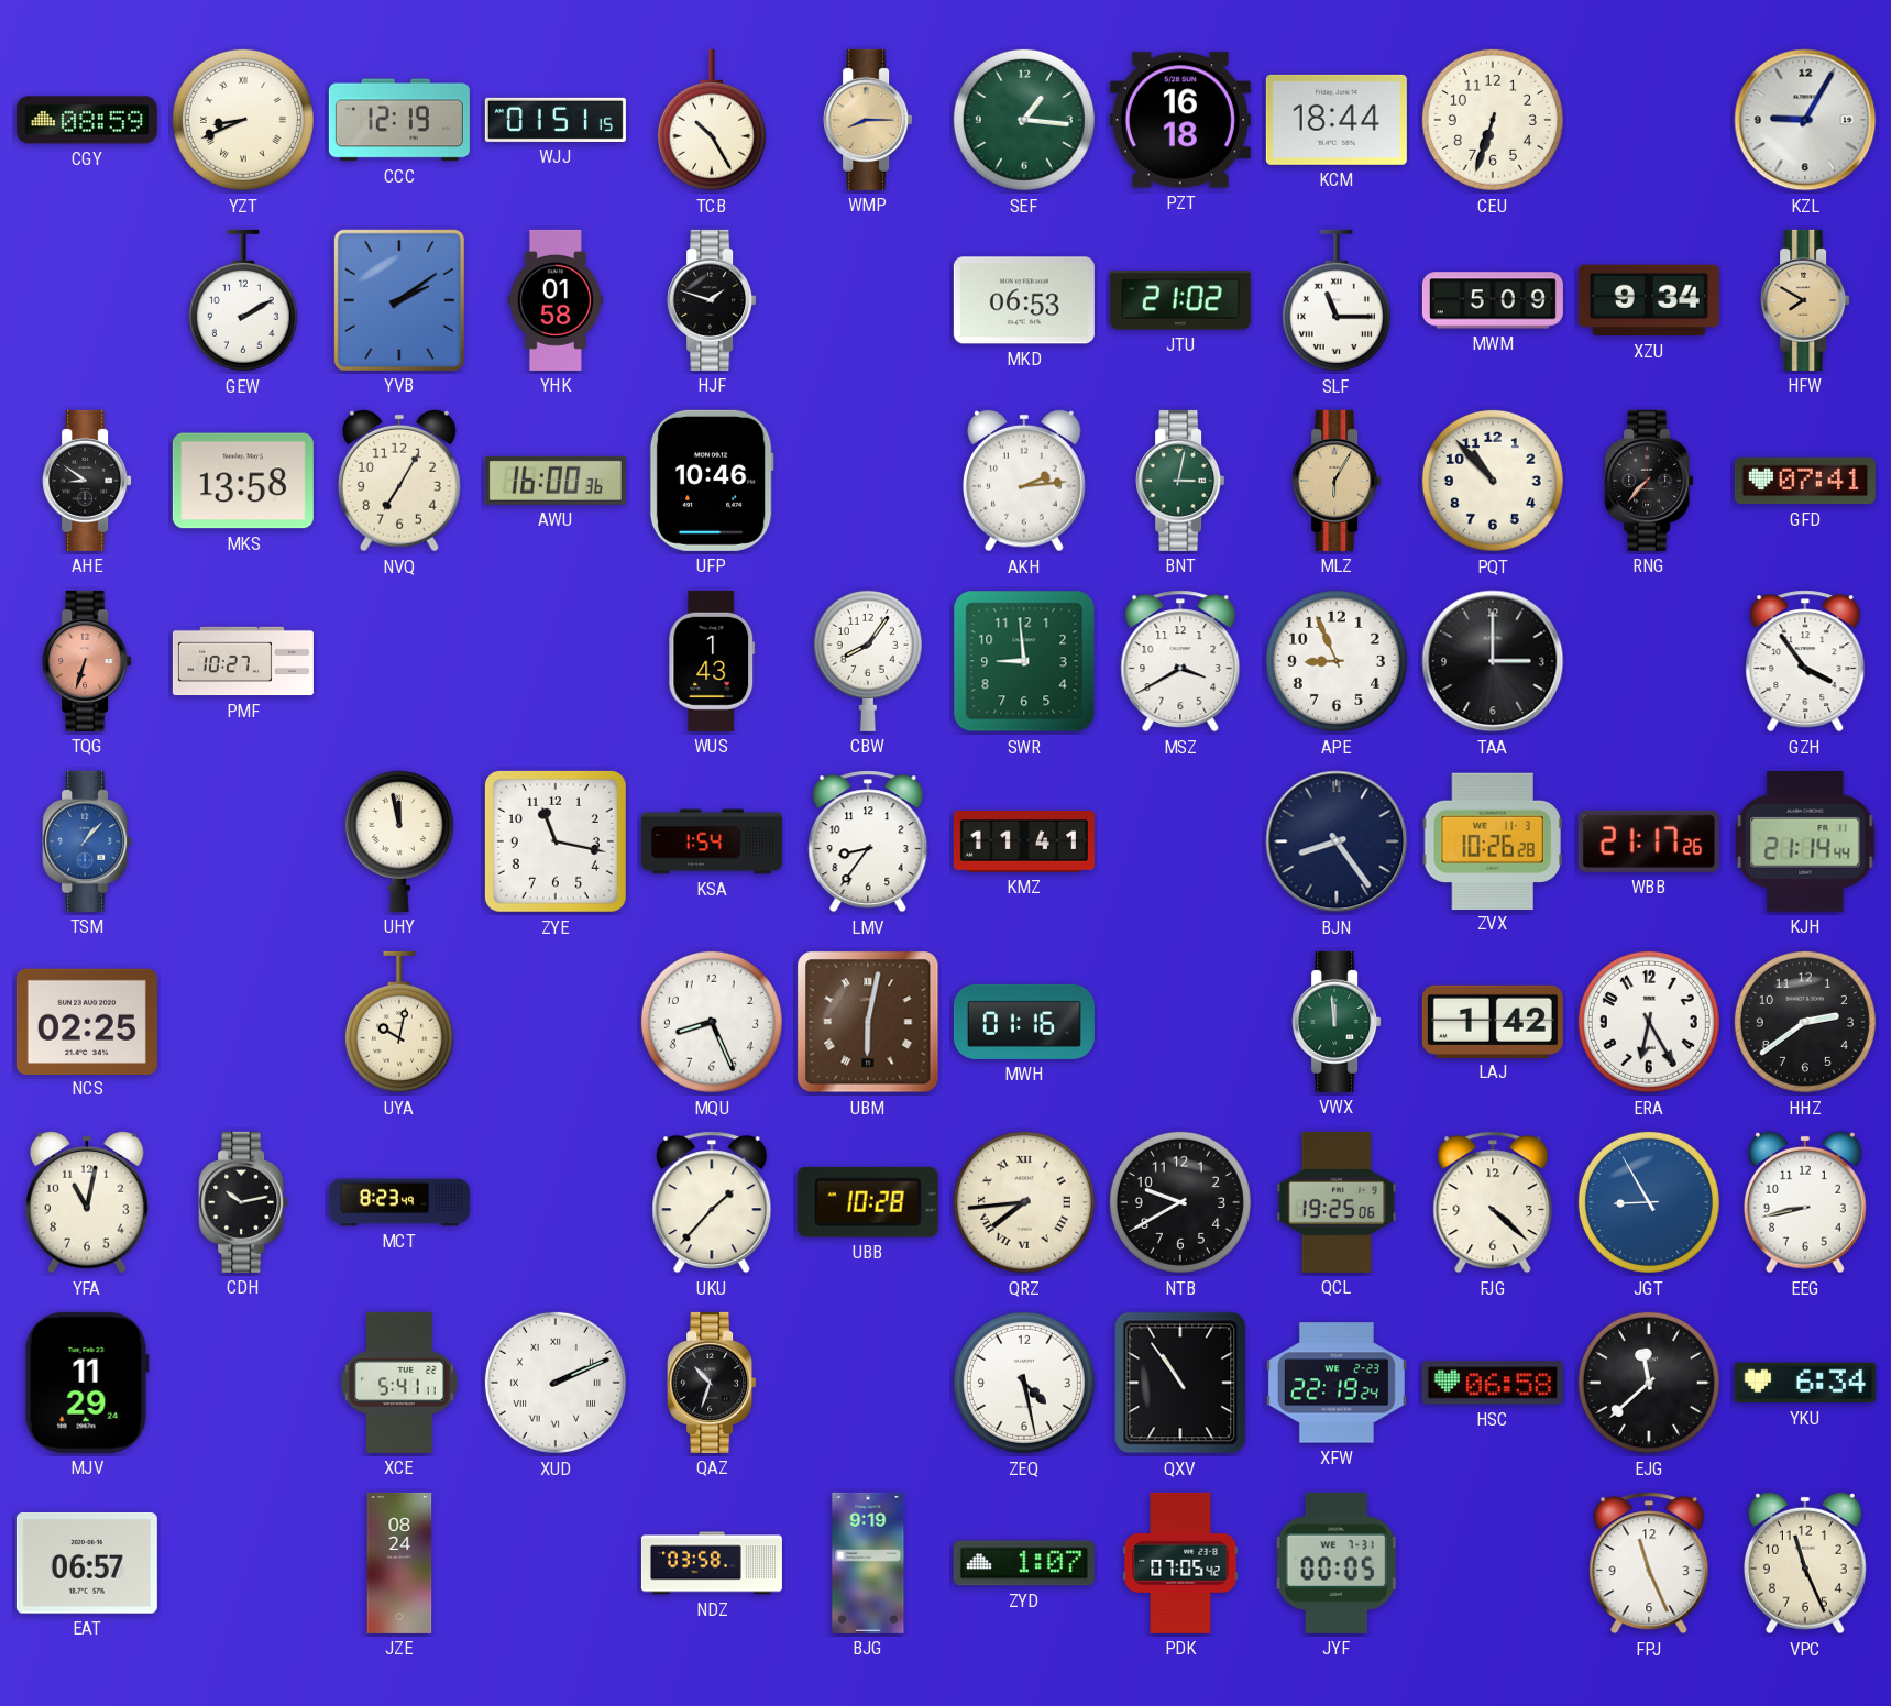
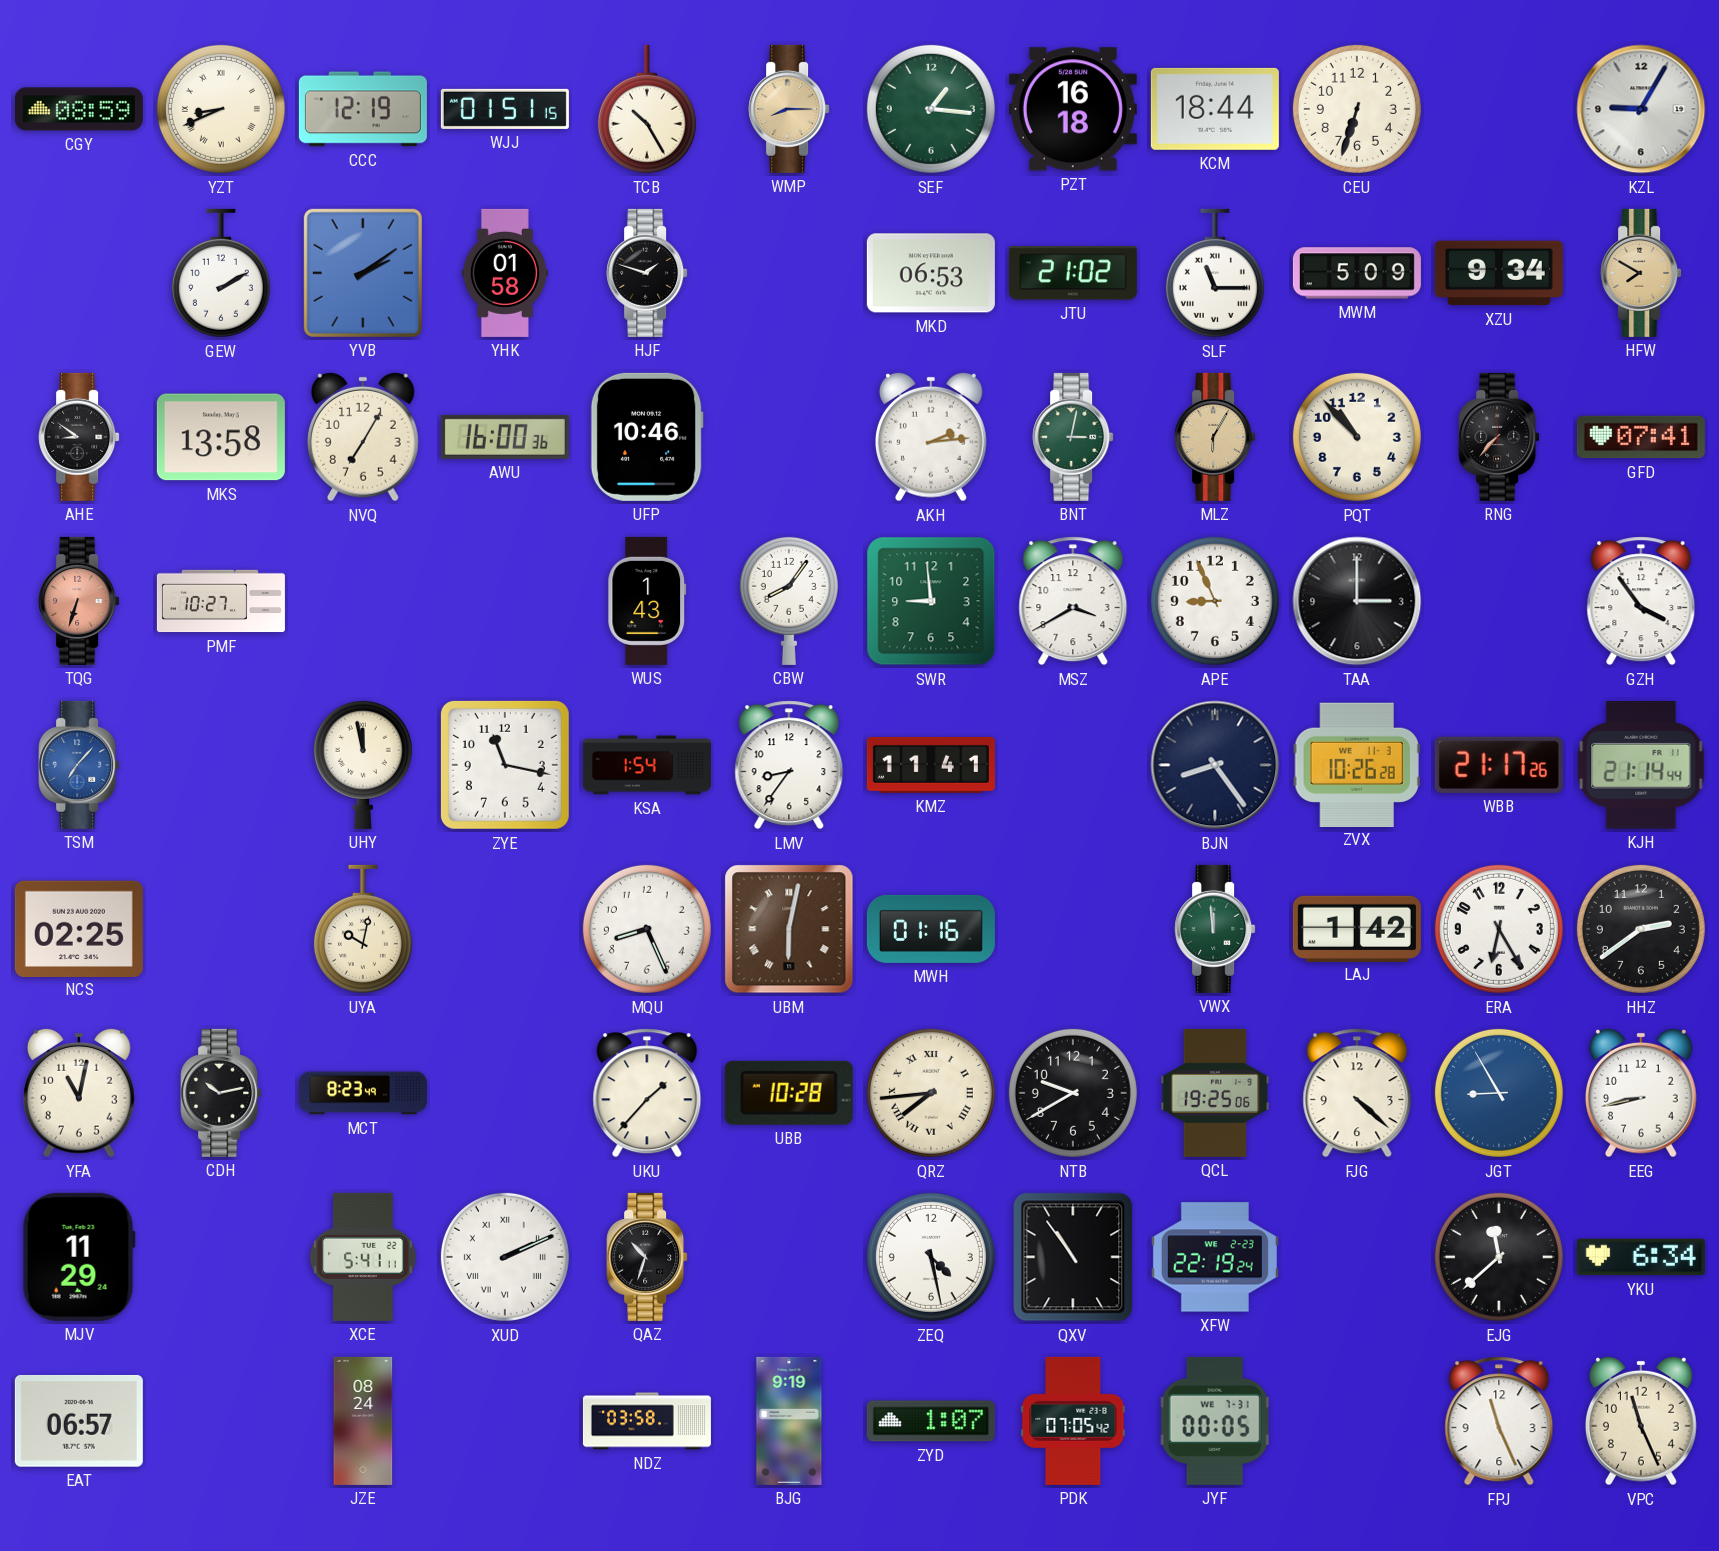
TSM: 1:07 -> 7:07 (79, 765)
HSC: 06:58 -> none (1493, 1383)
